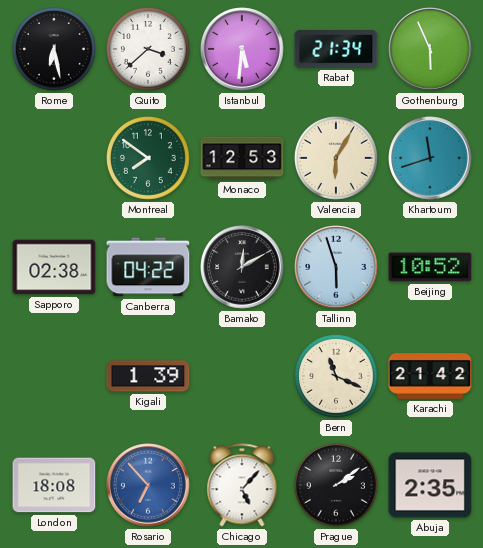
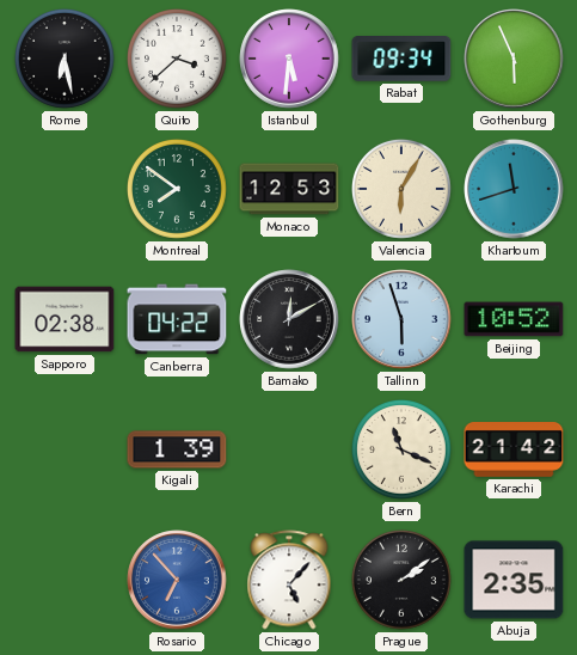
Rabat: 21:34 -> 09:34 (401, 60)
London: 18:08 -> none (54, 485)
